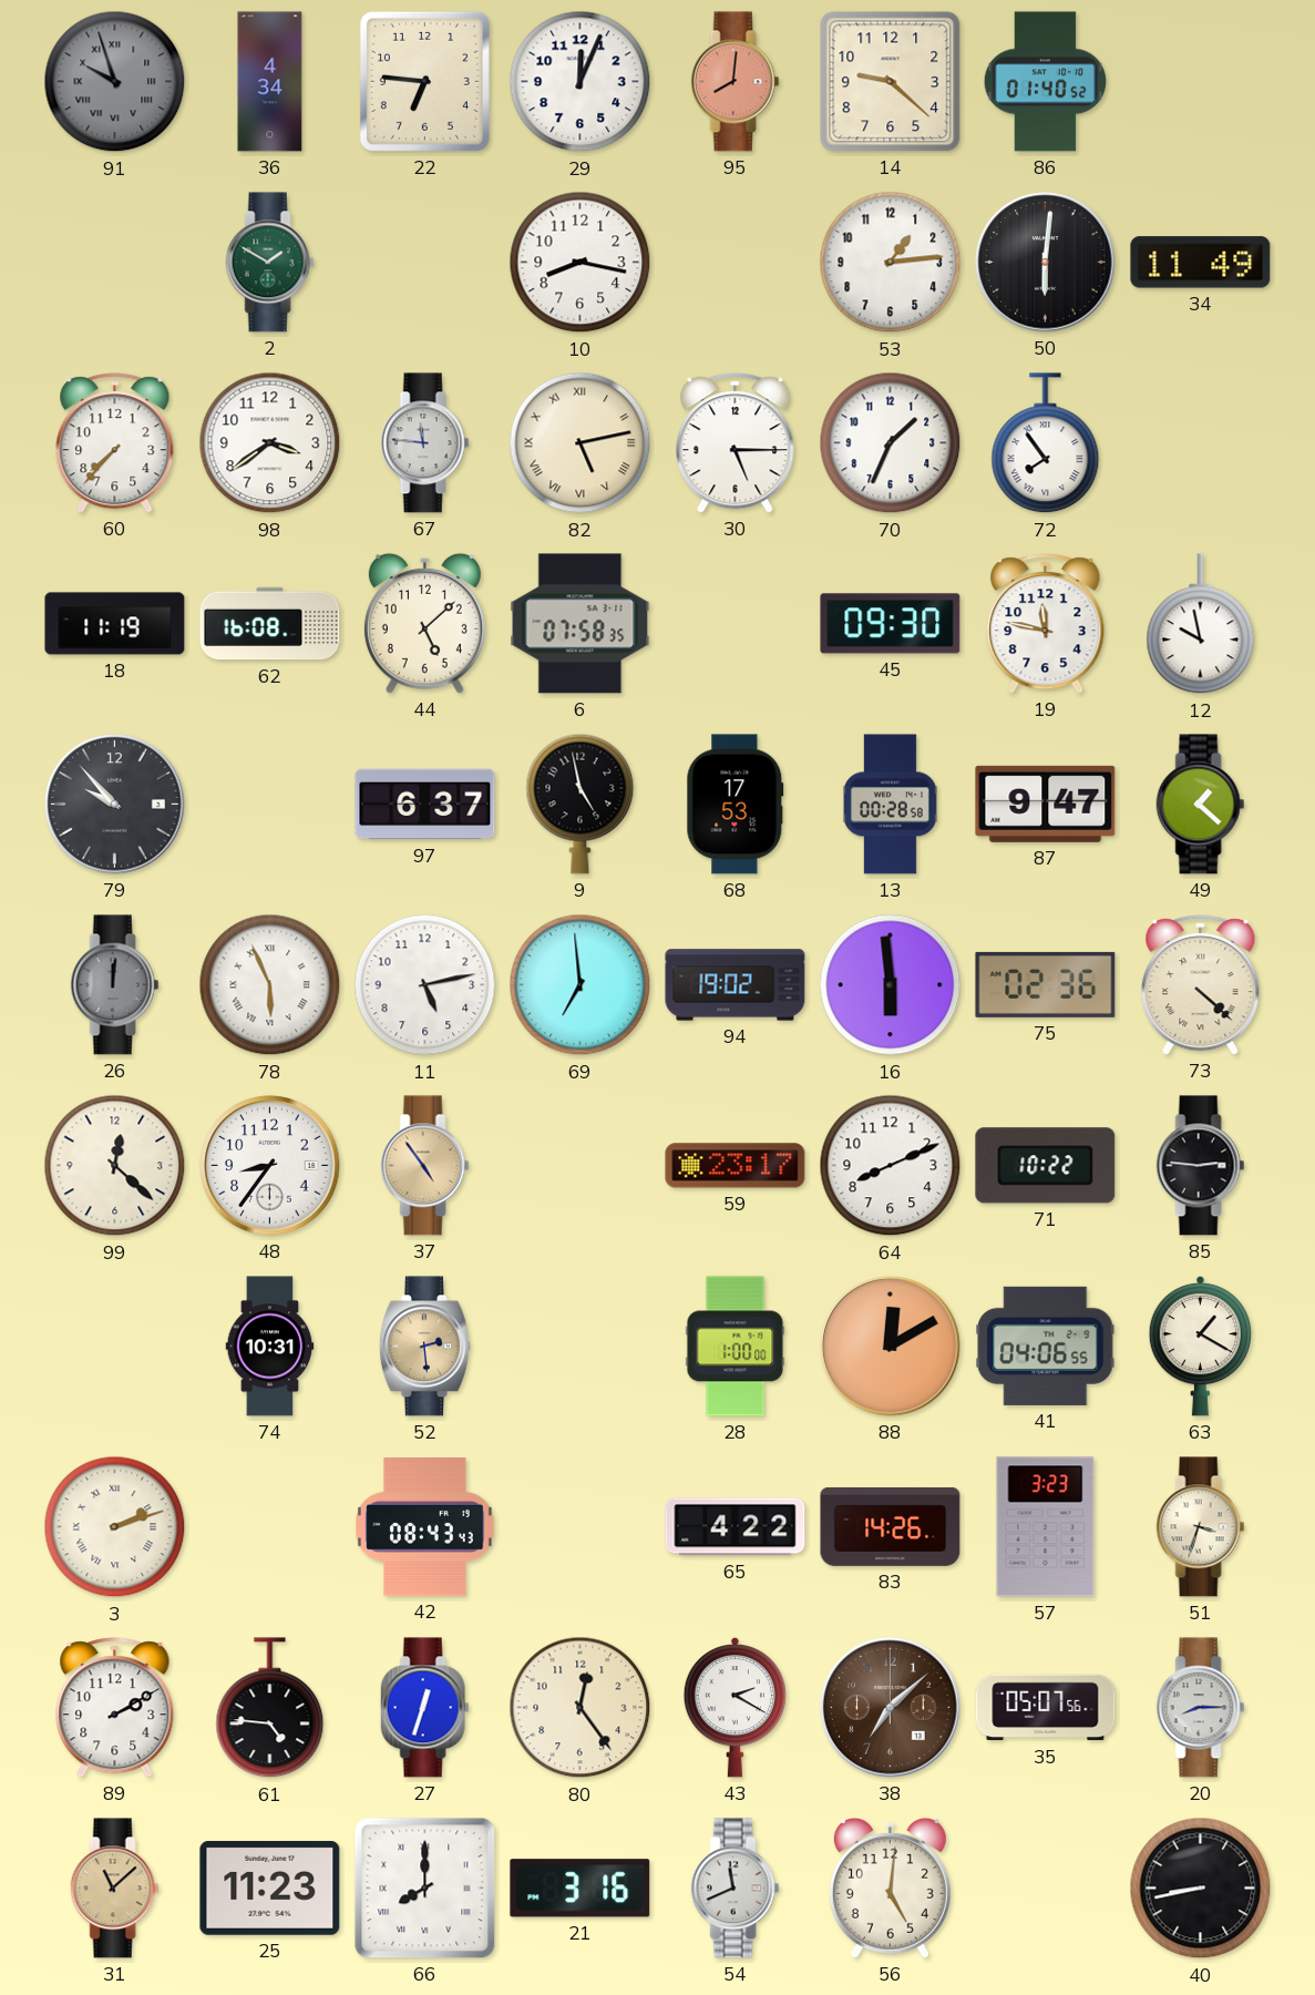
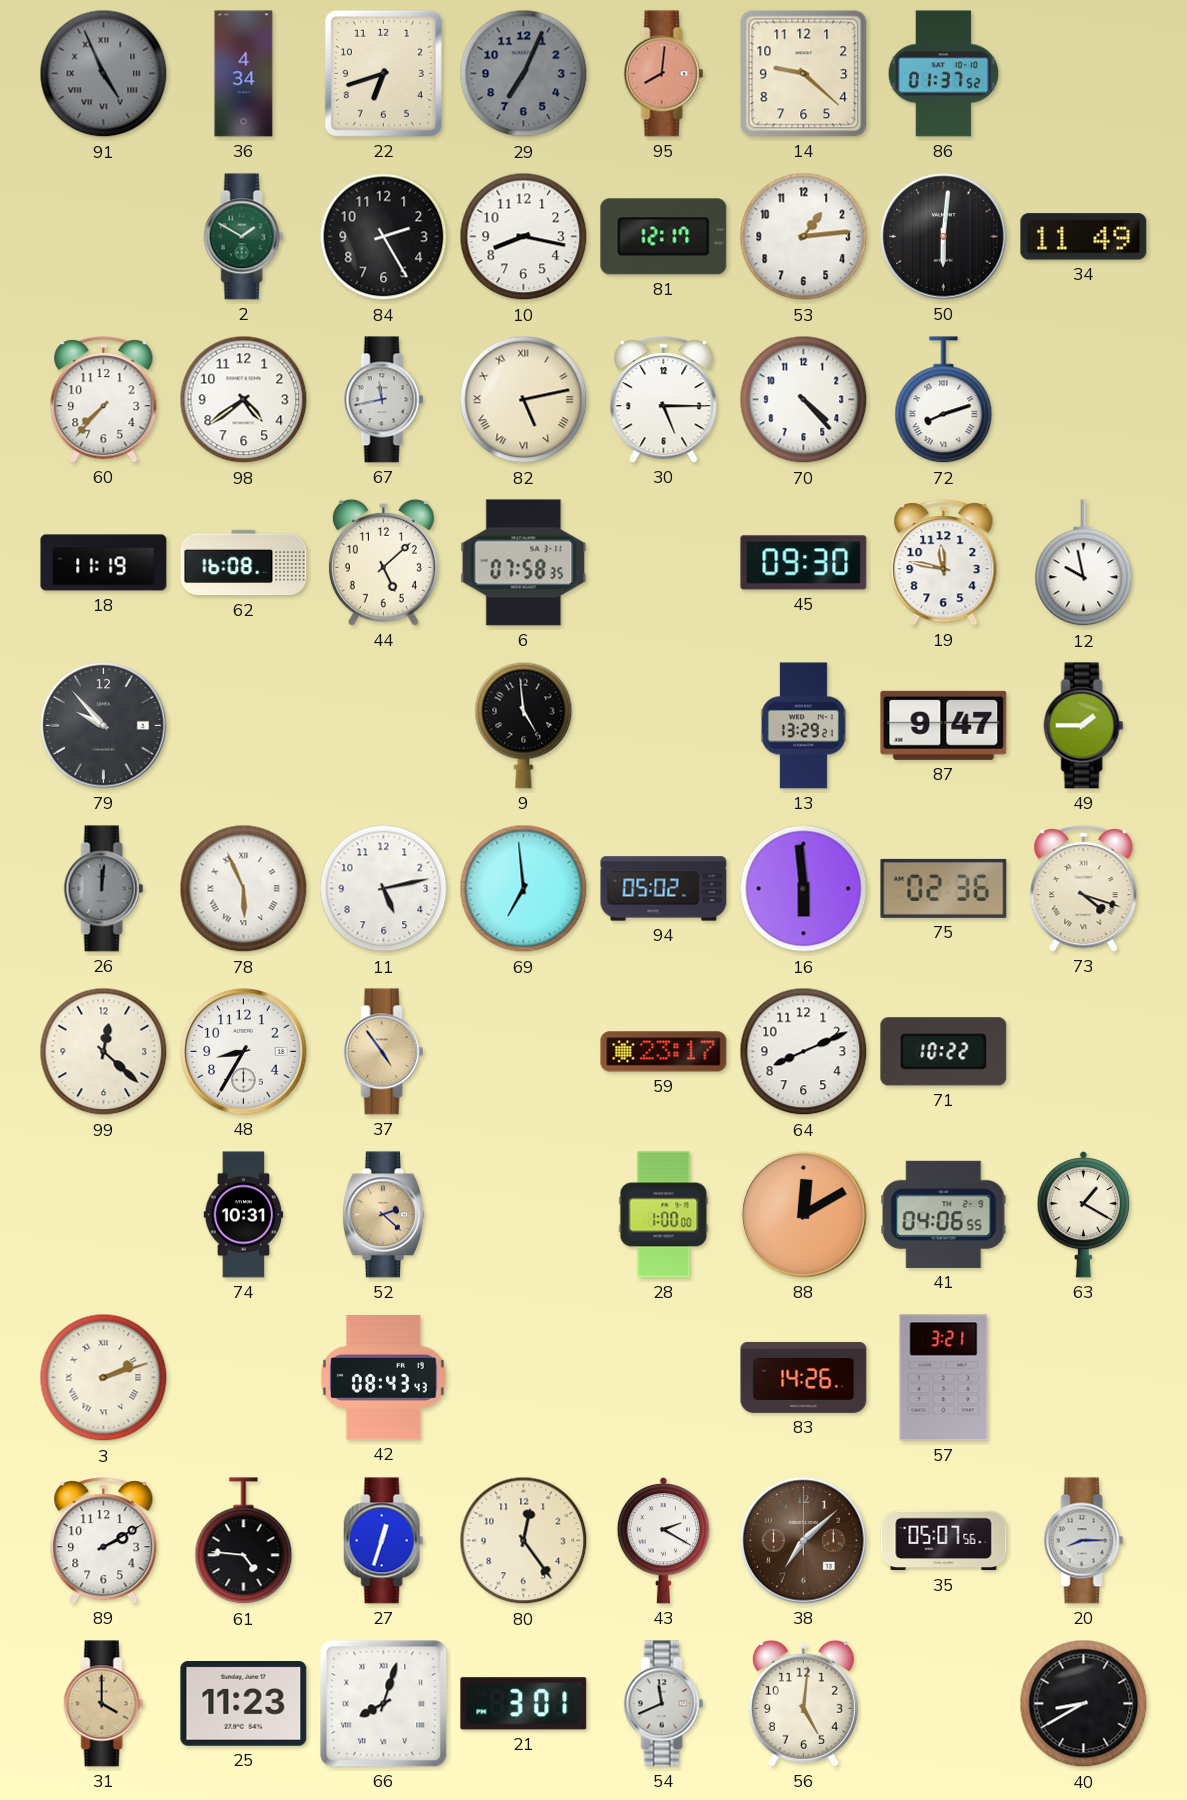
91: 9:57 -> 4:56 (104, 74)
22: 6:46 -> 6:42 (383, 73)
29: 12:04 -> 7:04 (524, 74)
29 dial: white -> grey (524, 74)
86: 01:40 -> 01:37 (943, 74)
84: none -> 2:25 (384, 237)
81: none -> 12:17 (664, 237)
98: 3:39 -> 4:39 (244, 400)
67: 11:46 -> 11:43 (384, 400)
70: 1:34 -> 4:23 (804, 400)
72: 7:54 -> 8:12 (944, 400)
97: 6:37 -> none (425, 805)
9: 4:58 -> 4:59 (524, 725)
68: 17:53 -> none (736, 805)
13: 00:28 -> 13:29 (803, 726)
49: 1:22 -> 1:45 (1084, 726)
94: 19:02 -> 05:02 (664, 889)
73: 4:22 -> 4:18 (1084, 889)
48: 8:36 -> 8:35 (244, 1052)
85: 2:46 -> none (1201, 1166)
52: 2:29 -> 2:22 (383, 1215)
65: 4:22 -> none (736, 1527)
57: 3:23 -> 3:21 (944, 1378)
51: 3:33 -> none (1201, 1527)
31: 11:08 -> 4:00 (104, 1704)
66: 8:00 -> 8:03 (384, 1704)
21: 3:16 -> 3:01 (524, 1704)
40: 8:43 -> 8:40 (1084, 1704)
